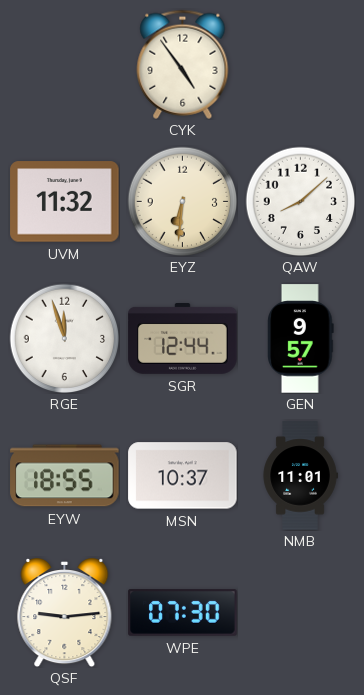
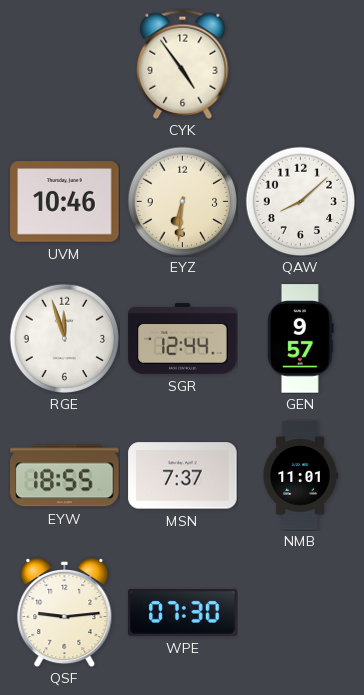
UVM: 11:32 -> 10:46 (65, 202)
MSN: 10:37 -> 7:37 (183, 476)
